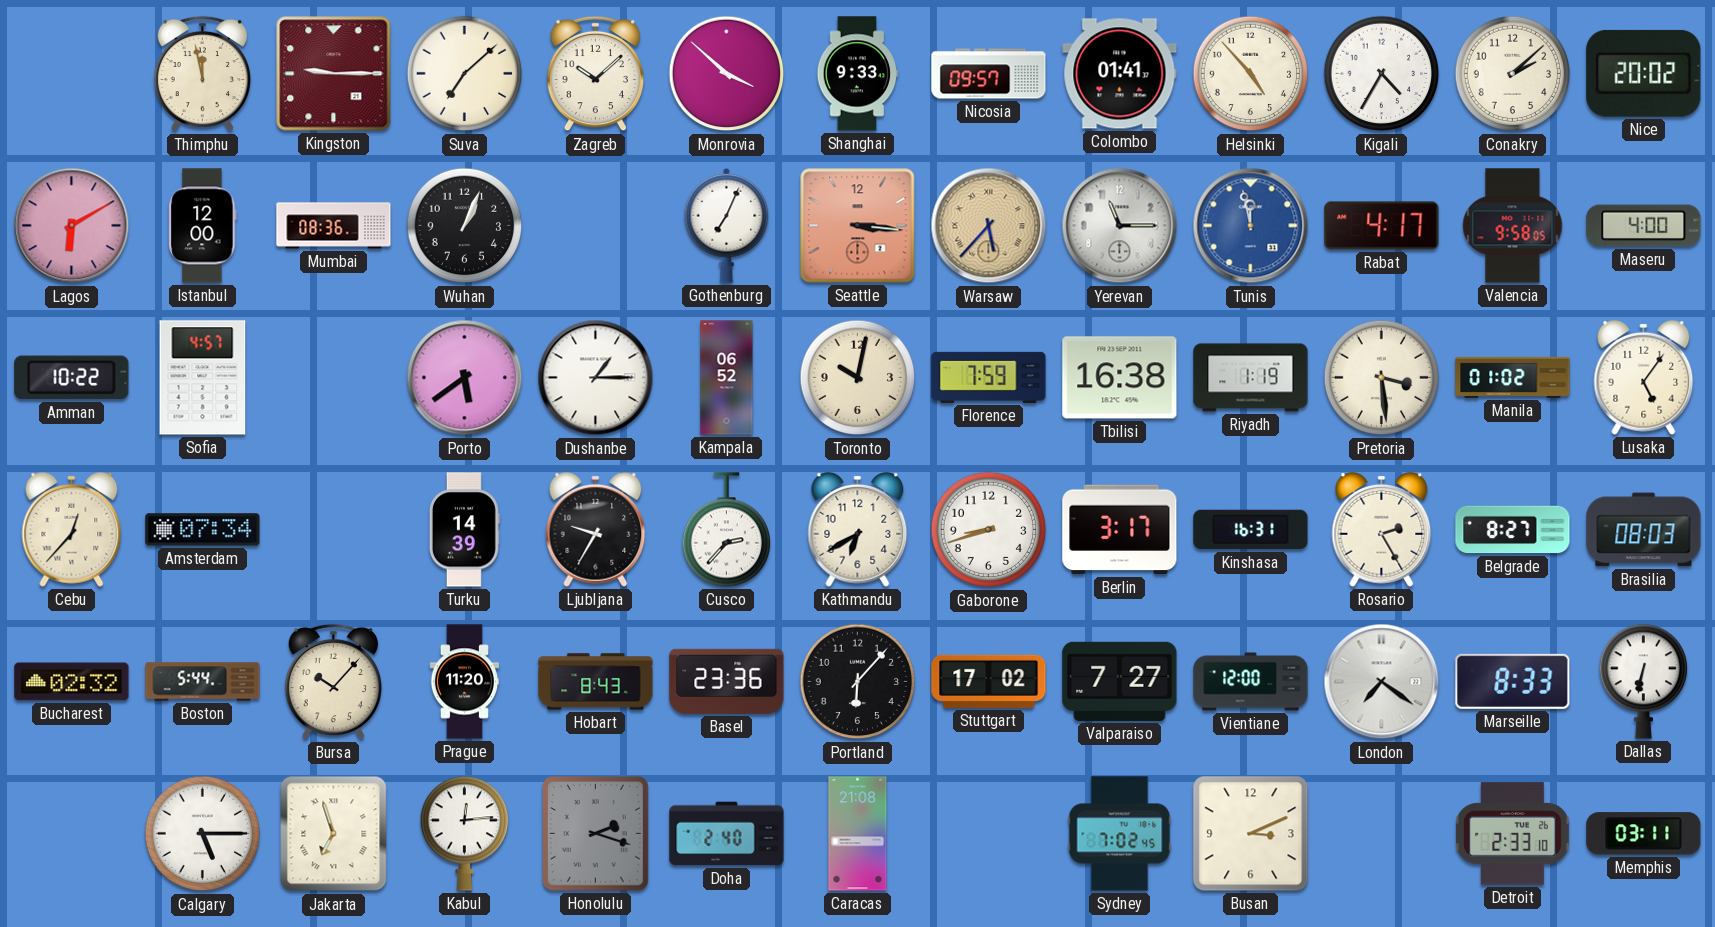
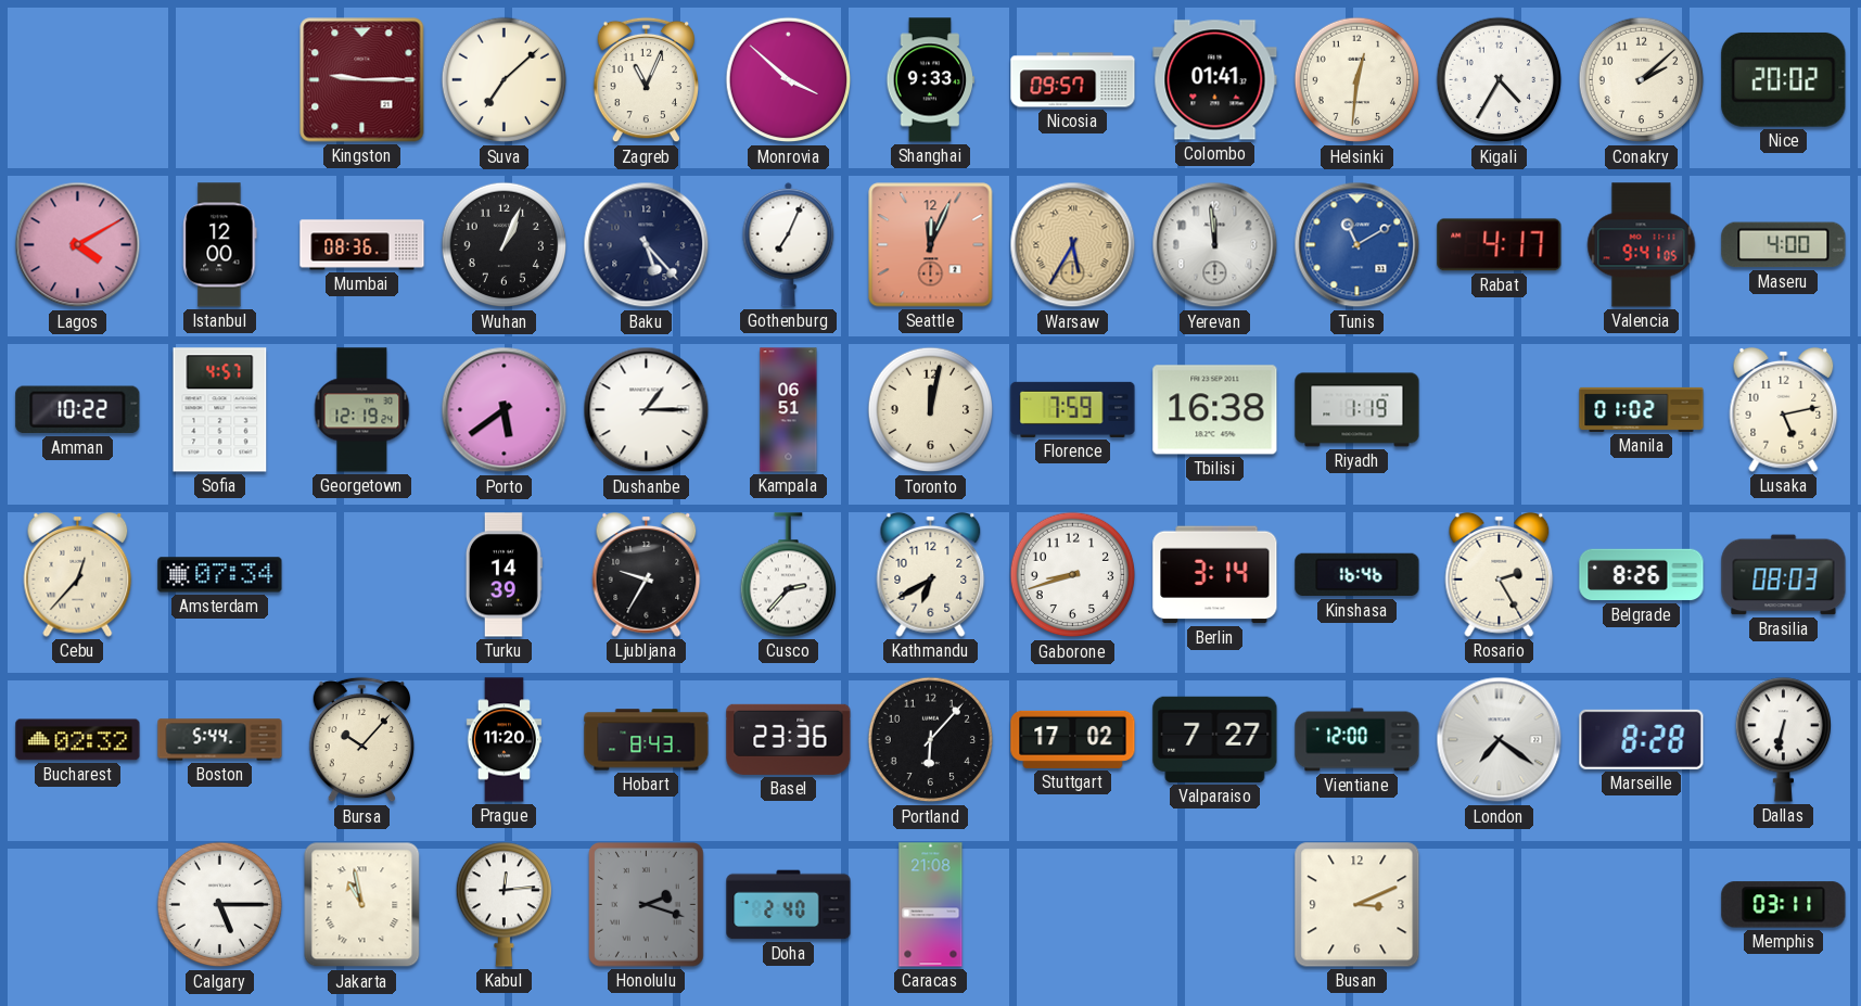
Thimphu: 11:58 -> none (203, 74)
Zagreb: 10:08 -> 11:04 (647, 80)
Helsinki: 4:53 -> 12:31 (1357, 80)
Lagos: 6:10 -> 4:10 (78, 245)
Baku: none -> 5:23 (647, 245)
Seattle: 3:16 -> 12:04 (931, 245)
Warsaw: 5:37 -> 5:35 (1073, 245)
Yerevan: 11:15 -> 11:59 (1215, 245)
Tunis: 11:58 -> 11:10 (1357, 245)
Valencia: 9:58 -> 9:41 (1642, 245)
Georgetown: none -> 12:19 (362, 410)
Kampala: 06:52 -> 06:51 (789, 410)
Toronto: 10:02 -> 12:02 (931, 410)
Pretoria: 3:29 -> none (1382, 378)
Lusaka: 5:06 -> 5:13 (1784, 409)
Berlin: 3:17 -> 3:14 (1215, 575)
Kinshasa: 16:31 -> 16:46 (1357, 575)
Belgrade: 8:27 -> 8:26 (1642, 575)
Marseille: 8:33 -> 8:28 (1642, 739)
Jakarta: 6:57 -> 10:58 (362, 905)
Sydney: 7:02 -> none (1120, 834)
Detroit: 2:33 -> none (1513, 834)
